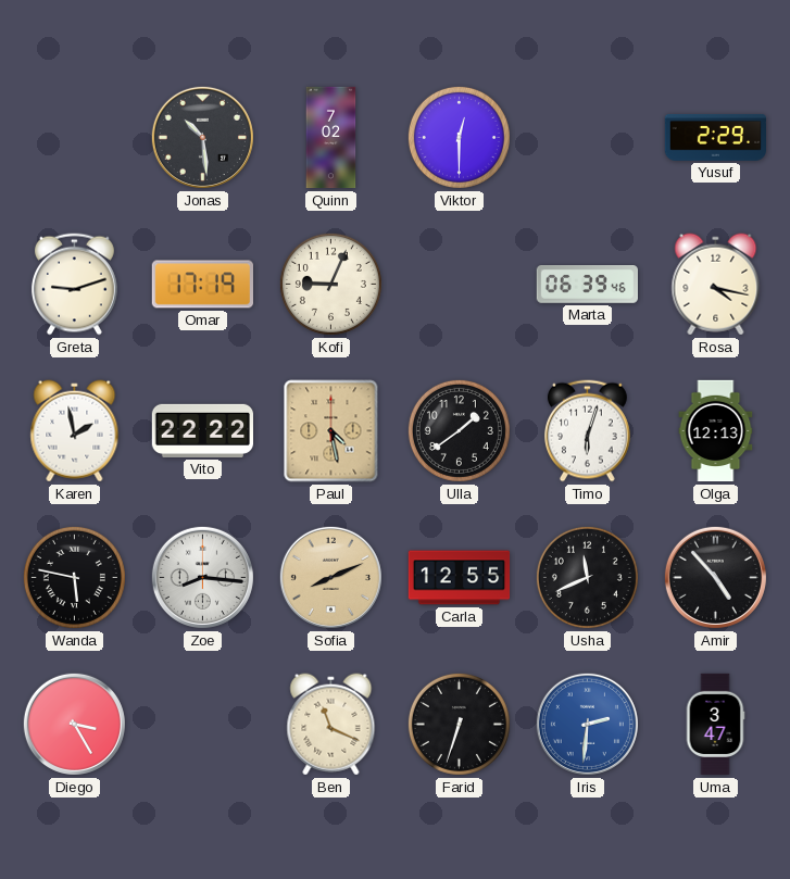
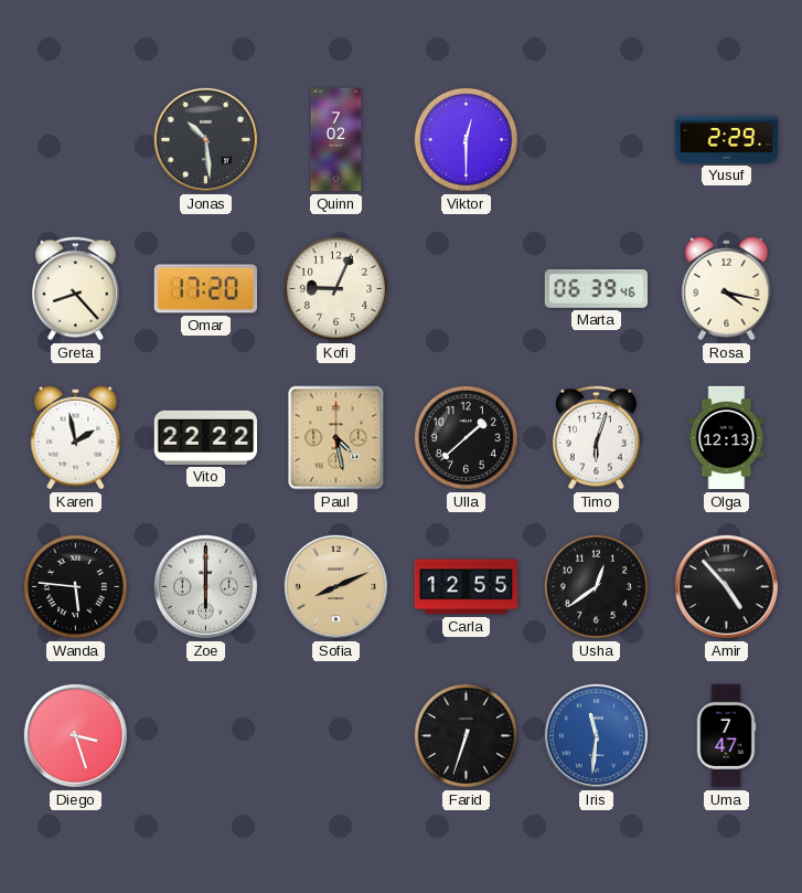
Greta: 9:12 -> 8:23 (75, 289)
Omar: 17:19 -> 17:20 (205, 289)
Ulla: 1:39 -> 1:38 (466, 437)
Wanda: 5:47 -> 5:46 (75, 586)
Zoe: 8:16 -> 6:00 (205, 586)
Usha: 11:41 -> 12:39 (596, 586)
Diego: 3:25 -> 3:27 (75, 735)
Ben: 11:19 -> none (331, 725)
Iris: 2:31 -> 11:31 (596, 735)
Uma: 3:47 -> 7:47 (726, 736)
